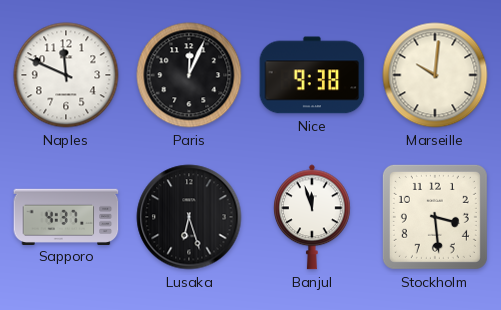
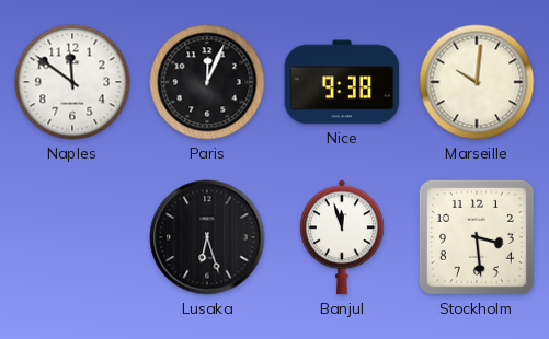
Naples: 11:49 -> 11:51 (72, 82)
Sapporo: 4:37 -> none (66, 216)
